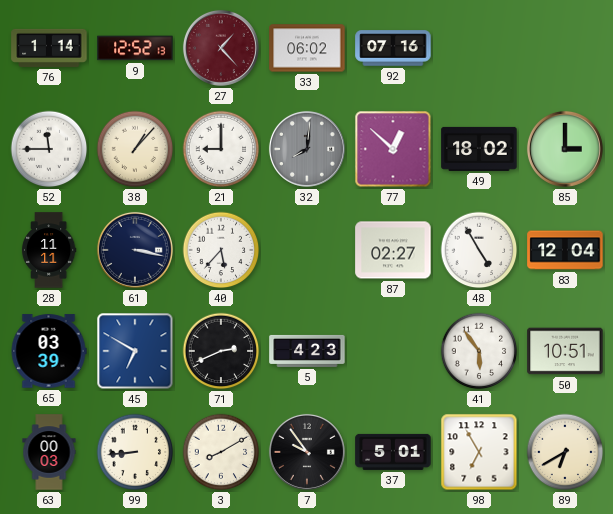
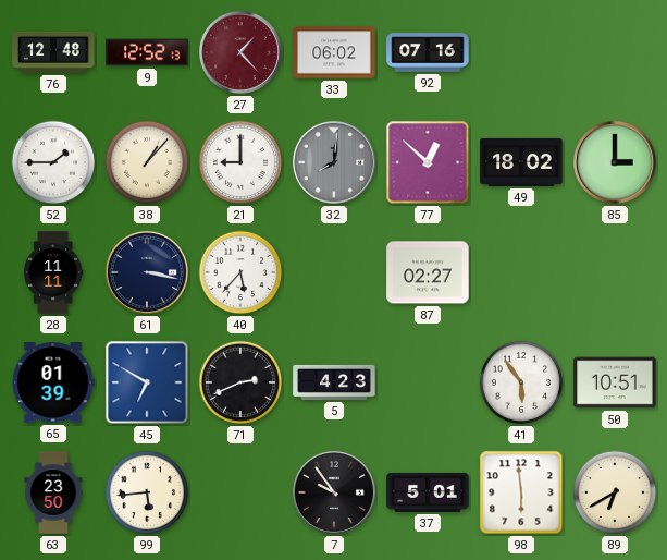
76: 1:14 -> 12:48 (53, 52)
52: 11:45 -> 1:45 (53, 162)
48: 4:55 -> none (479, 250)
83: 12:04 -> none (565, 250)
65: 03:39 -> 01:39 (53, 382)
63: 00:03 -> 23:50 (53, 492)
99: 8:44 -> 5:44 (147, 492)
3: 8:10 -> none (221, 452)
98: 6:55 -> 5:59 (521, 492)
